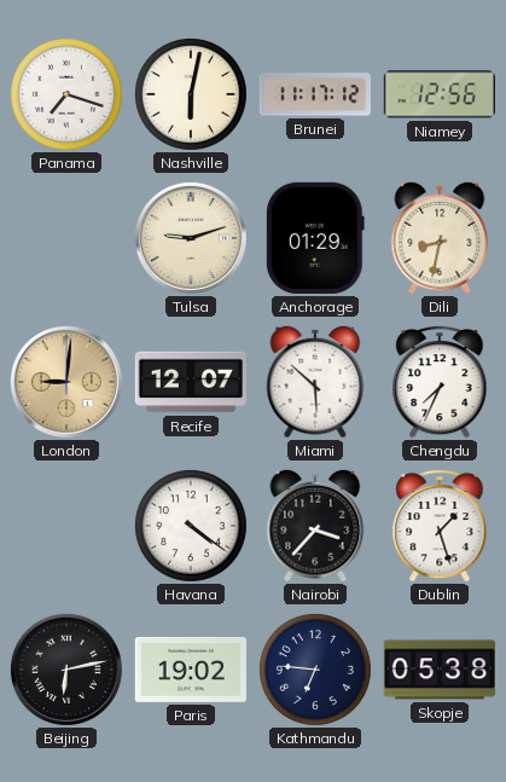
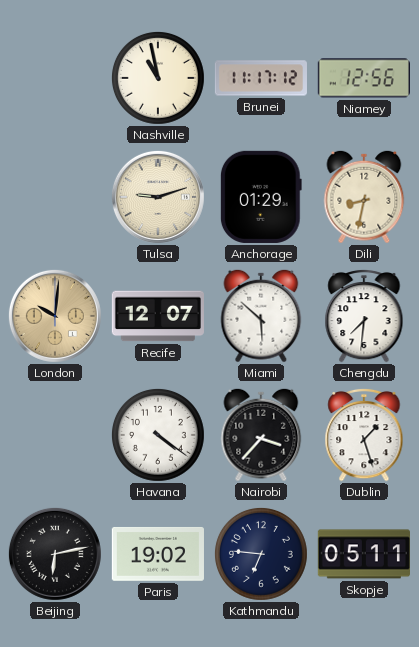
Panama: 7:18 -> none (66, 94)
Nashville: 6:02 -> 10:58 (158, 78)
London: 9:01 -> 10:01 (55, 316)
Chengdu: 7:34 -> 7:31 (364, 316)
Skopje: 05:38 -> 05:11 (364, 554)
